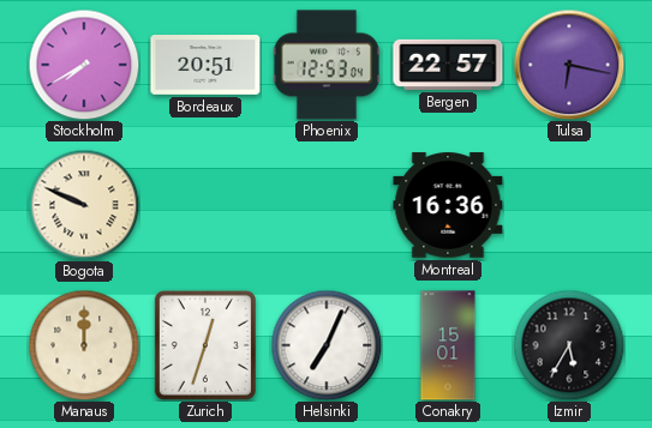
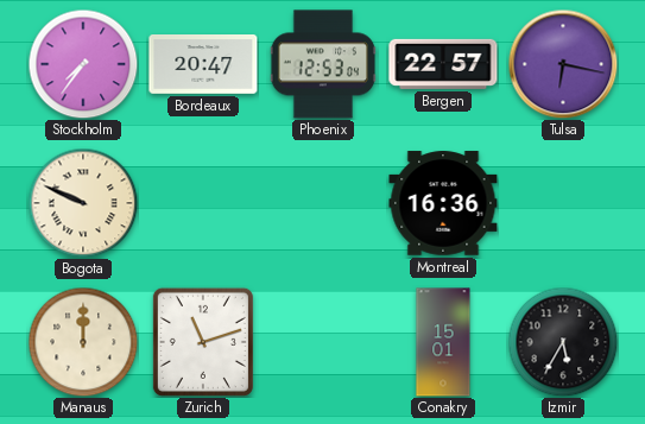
Stockholm: 7:40 -> 7:36 (83, 64)
Bordeaux: 20:51 -> 20:47 (203, 65)
Zurich: 12:33 -> 11:12 (203, 342)
Helsinki: 7:04 -> none (327, 345)
